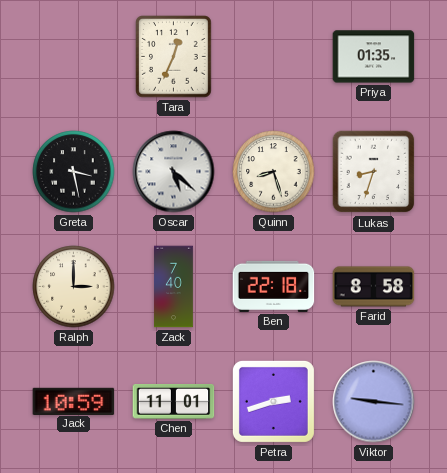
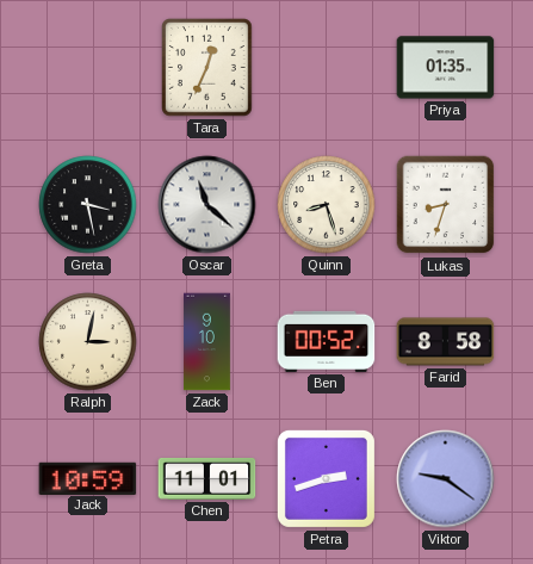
Oscar: 5:22 -> 11:22 (207, 205)
Ralph: 3:00 -> 3:02 (88, 342)
Zack: 7:40 -> 9:10 (207, 342)
Ben: 22:18 -> 00:52 (327, 341)
Viktor: 9:16 -> 9:21 (446, 479)
